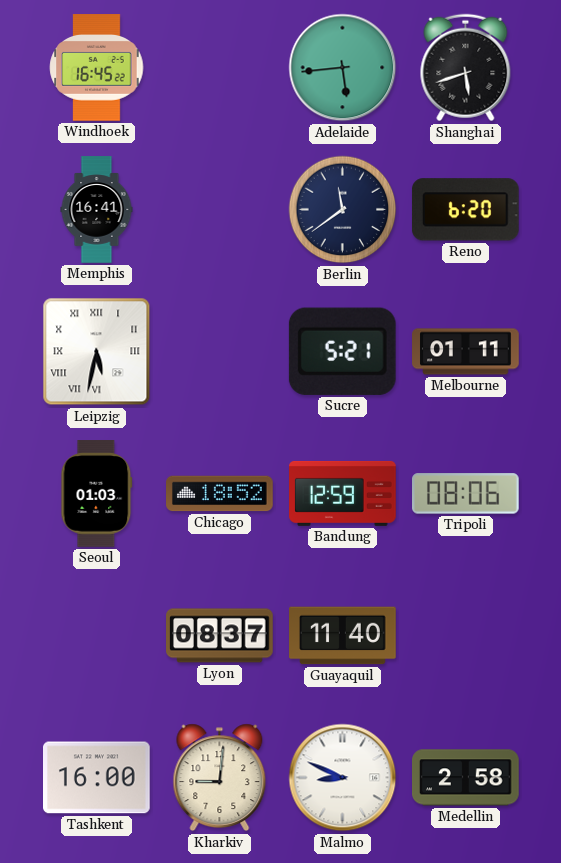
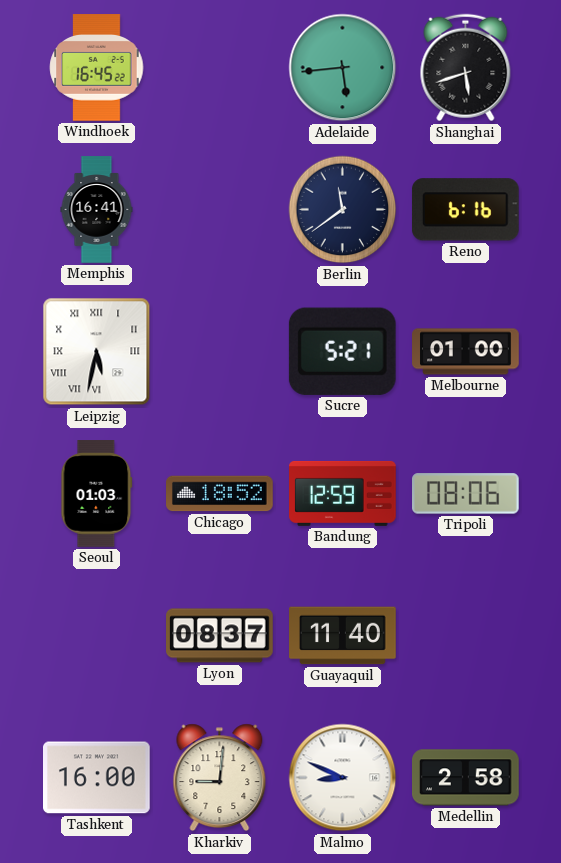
Reno: 6:20 -> 6:16 (465, 210)
Melbourne: 01:11 -> 01:00 (466, 352)
